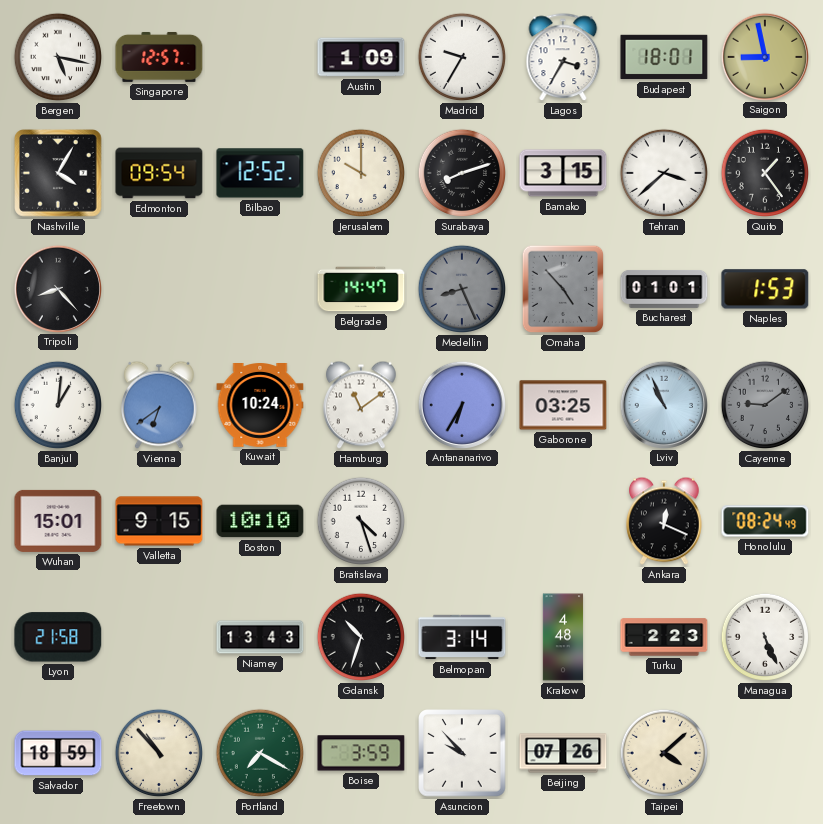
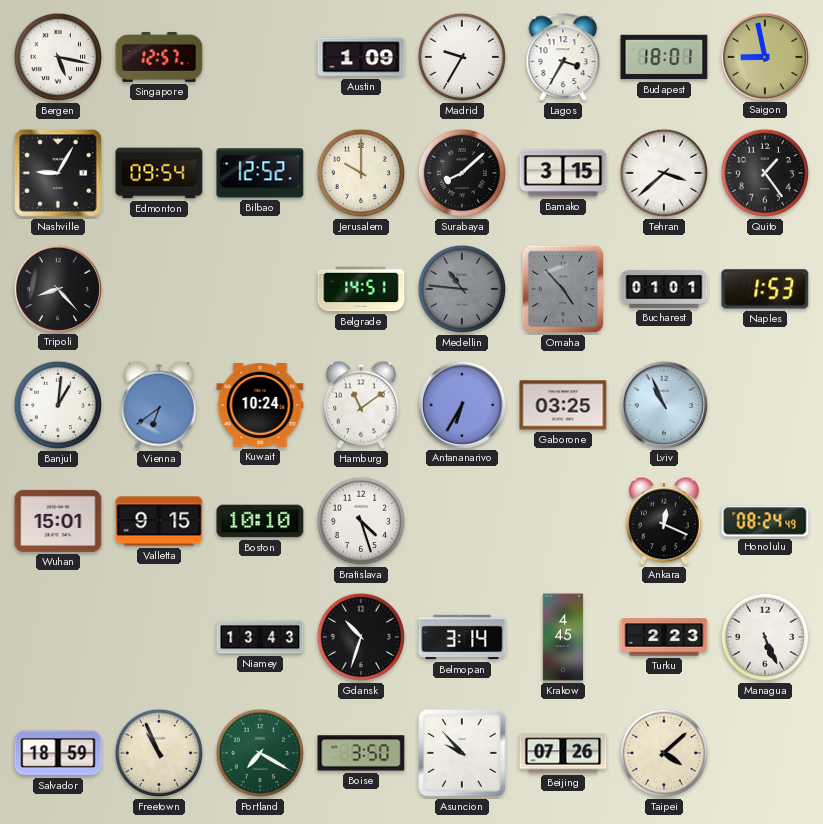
Nashville: 4:05 -> 9:05 (58, 173)
Surabaya: 8:12 -> 8:08 (462, 173)
Belgrade: 14:47 -> 14:51 (361, 289)
Medellin: 8:26 -> 10:46 (462, 289)
Cayenne: 9:09 -> none (765, 405)
Lyon: 21:58 -> none (58, 637)
Krakow: 4:48 -> 4:45 (563, 637)
Freetown: 10:53 -> 10:56 (159, 753)
Boise: 3:59 -> 3:50 (361, 753)
